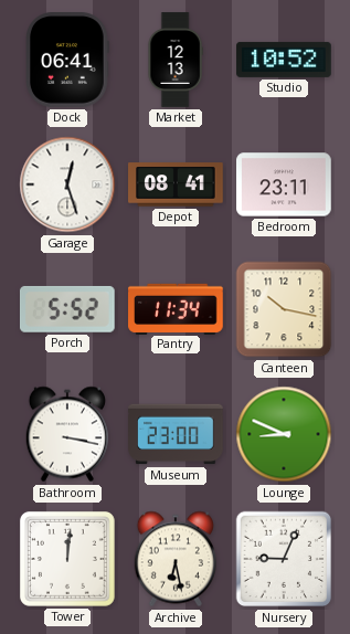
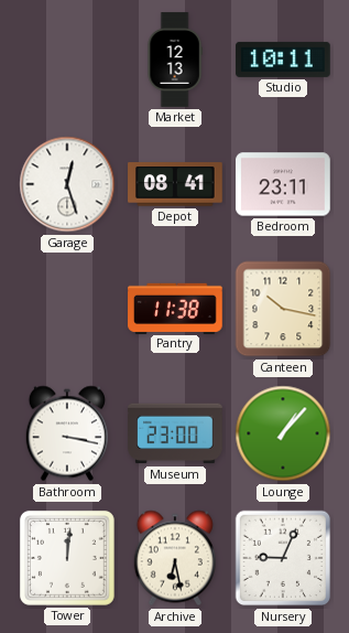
Dock: 06:41 -> none (68, 60)
Studio: 10:52 -> 10:11 (283, 60)
Porch: 5:52 -> none (67, 309)
Pantry: 11:34 -> 11:38 (175, 308)
Lounge: 8:49 -> 1:07 (283, 433)
